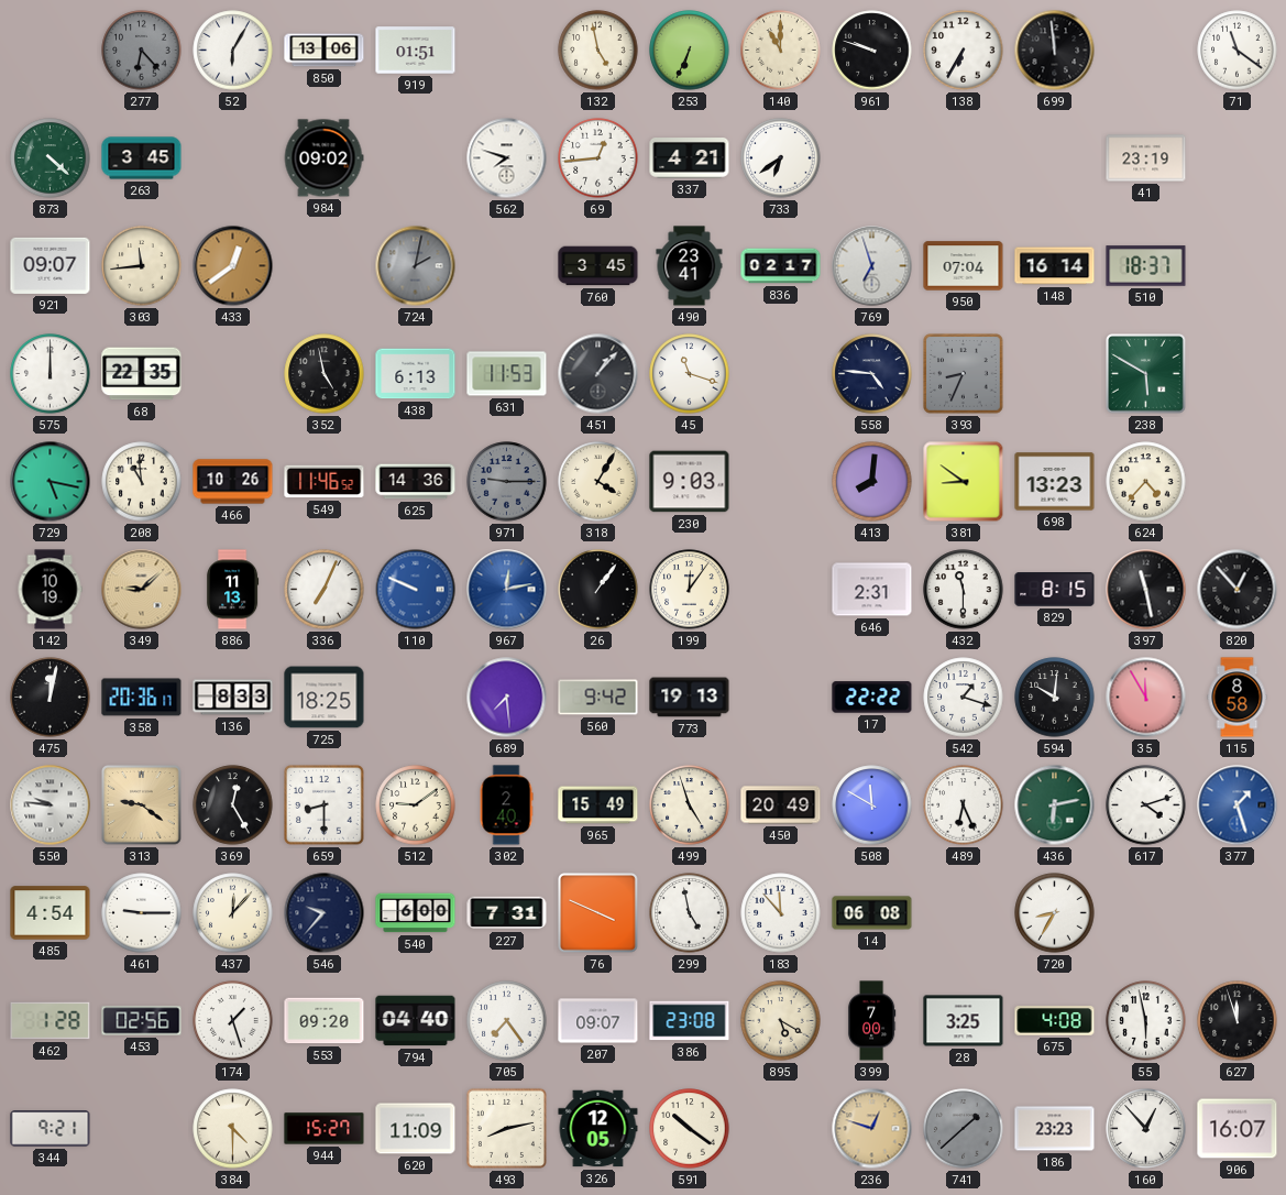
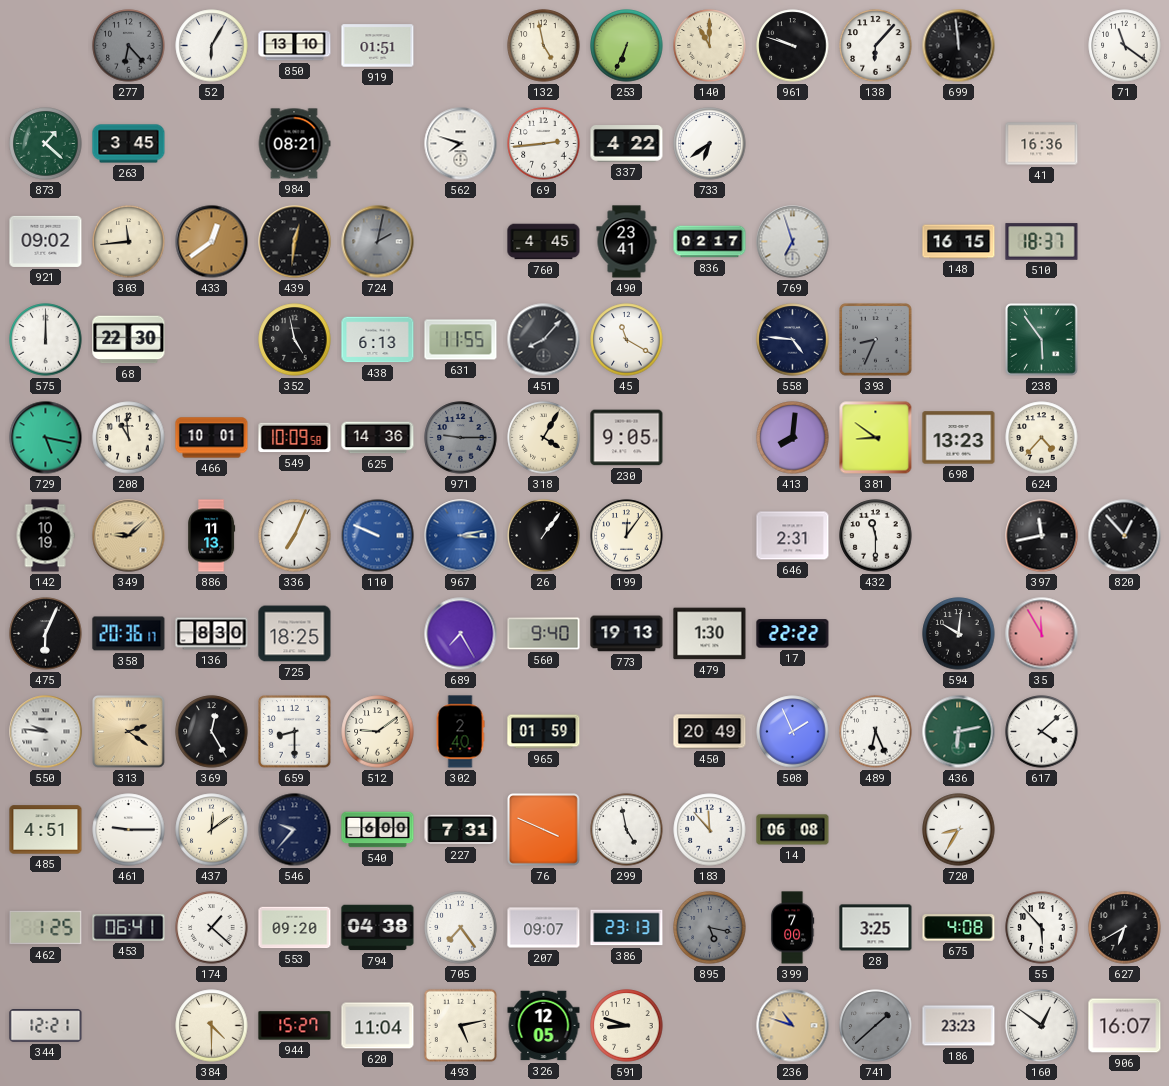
850: 13:06 -> 13:10 (295, 46)
138: 6:35 -> 6:07 (876, 46)
873: 4:22 -> 1:22 (46, 144)
984: 09:02 -> 08:21 (294, 144)
69: 12:44 -> 2:44 (544, 144)
337: 4:21 -> 4:22 (627, 144)
41: 23:19 -> 16:36 (1042, 144)
921: 09:07 -> 09:02 (46, 241)
439: none -> 12:31 (295, 242)
760: 3:45 -> 4:45 (544, 242)
950: 07:04 -> none (964, 266)
148: 16:14 -> 16:15 (959, 242)
68: 22:35 -> 22:30 (129, 340)
631: 11:53 -> 11:55 (461, 340)
451: 1:07 -> 8:07 (544, 340)
45: 11:18 -> 11:20 (627, 340)
238: 5:50 -> 5:54 (1042, 340)
466: 10:26 -> 10:01 (212, 438)
549: 11:46 -> 10:09 (295, 438)
230: 9:03 -> 9:05 (627, 438)
967: 12:13 -> 3:13 (461, 536)
829: 8:15 -> none (1055, 590)
397: 11:28 -> 11:43 (1042, 536)
475: 12:02 -> 6:04 (46, 634)
136: 8:33 -> 8:30 (212, 634)
689: 7:29 -> 7:25 (461, 634)
560: 9:42 -> 9:40 (544, 634)
479: none -> 1:30 (710, 634)
542: 1:18 -> none (964, 698)
115: 8:58 -> none (1238, 698)
313: 9:21 -> 2:21 (129, 732)
965: 15:49 -> 01:59 (544, 732)
499: 4:57 -> none (690, 805)
508: 11:50 -> 1:56 (793, 732)
617: 4:12 -> 4:08 (1042, 732)
377: 1:27 -> none (1238, 805)
485: 4:54 -> 4:51 (46, 830)
437: 12:07 -> 12:09 (212, 830)
462: 1:28 -> 1:25 (46, 928)
453: 02:56 -> 06:41 (129, 928)
174: 1:27 -> 1:22 (212, 928)
794: 04:40 -> 04:38 (378, 928)
386: 23:08 -> 23:13 (627, 928)
895: 5:20 -> 5:17 (710, 928)
895 dial: cream -> grey (710, 928)
55: 5:58 -> 5:53 (1042, 928)
627: 11:57 -> 6:40 (1125, 928)
344: 9:21 -> 12:21 (46, 1026)
620: 11:09 -> 11:04 (378, 1026)
493: 8:13 -> 5:13 (460, 1025)
591: 10:21 -> 8:48 (627, 1026)
236: 12:48 -> 10:48 (793, 1026)
160: 12:53 -> 12:51 (1042, 1026)
